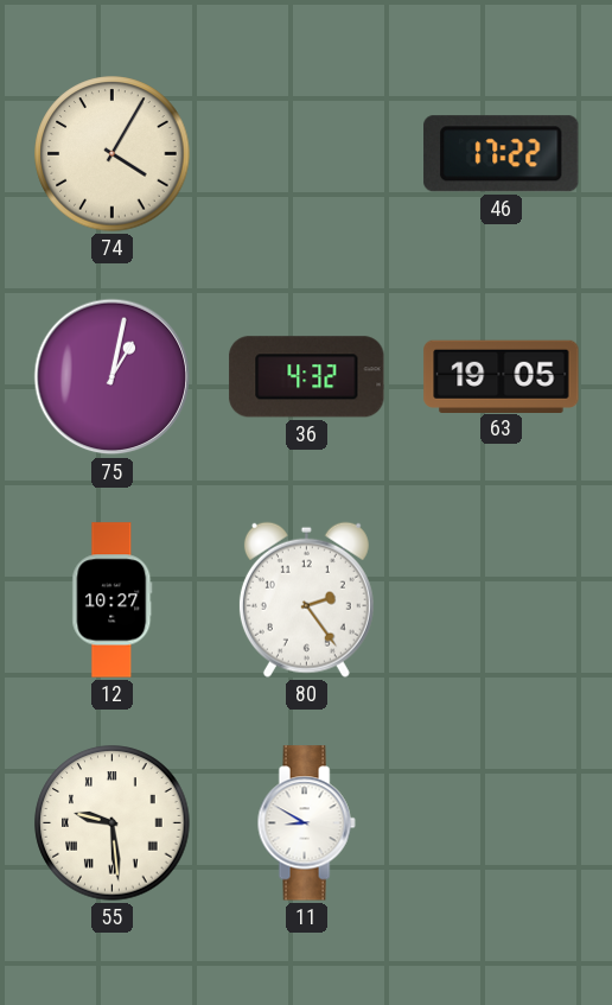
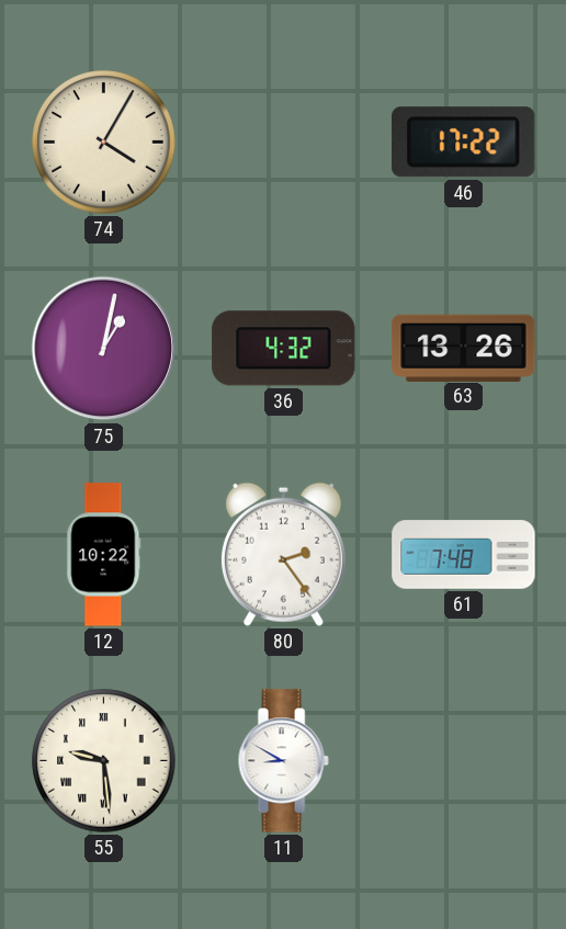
63: 19:05 -> 13:26 (464, 348)
12: 10:27 -> 10:22 (104, 555)
61: none -> 7:48 (464, 555)
